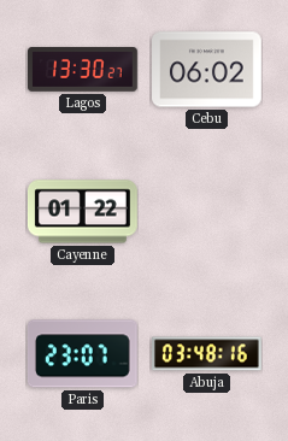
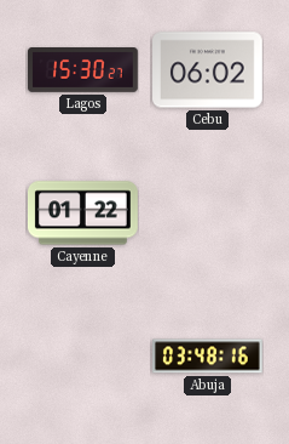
Lagos: 13:30 -> 15:30 (83, 70)
Paris: 23:07 -> none (82, 354)
